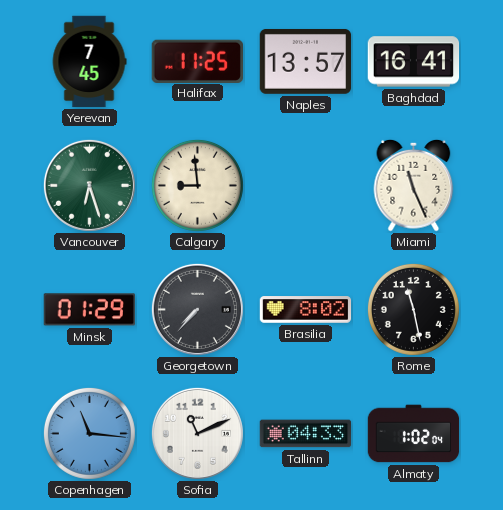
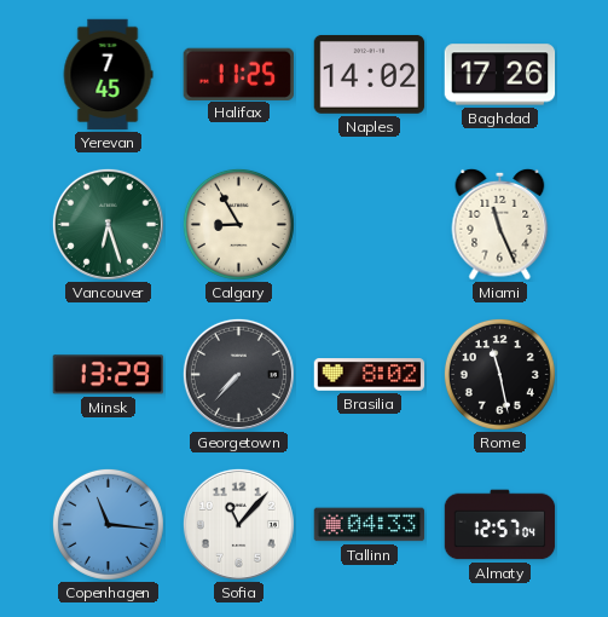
Naples: 13:57 -> 14:02 (370, 75)
Baghdad: 16:41 -> 17:26 (500, 75)
Calgary: 8:59 -> 8:55 (238, 224)
Minsk: 01:29 -> 13:29 (108, 375)
Sofia: 11:11 -> 11:07 (238, 524)
Almaty: 1:02 -> 12:57 (500, 525)
